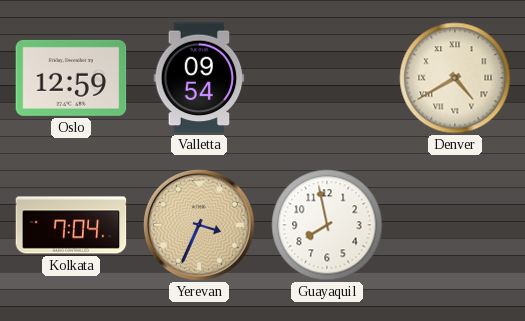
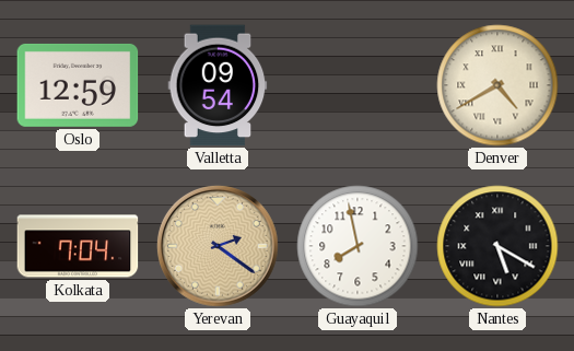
Yerevan: 3:34 -> 2:21 (218, 246)
Nantes: none -> 5:20 (497, 246)
